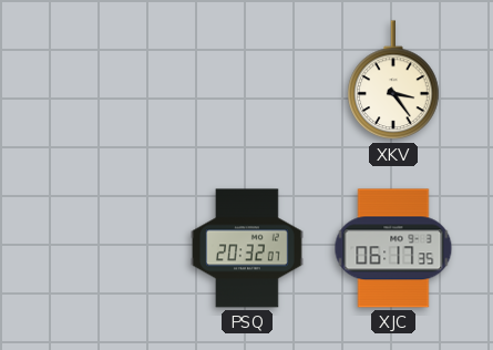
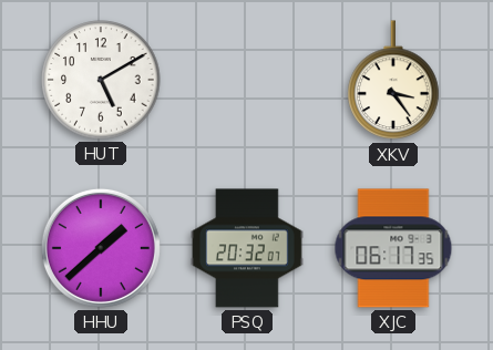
HUT: none -> 5:10 (101, 80)
HHU: none -> 1:38 (101, 248)
